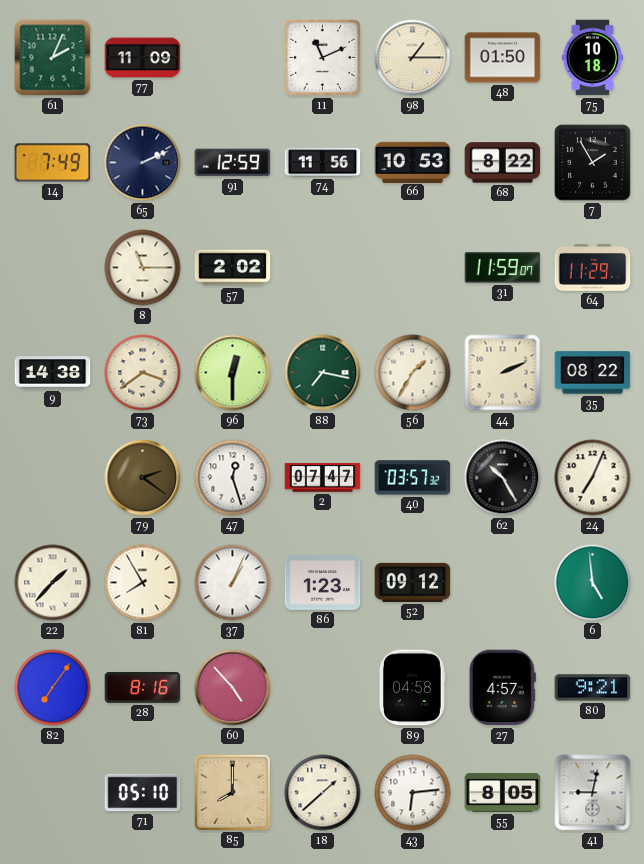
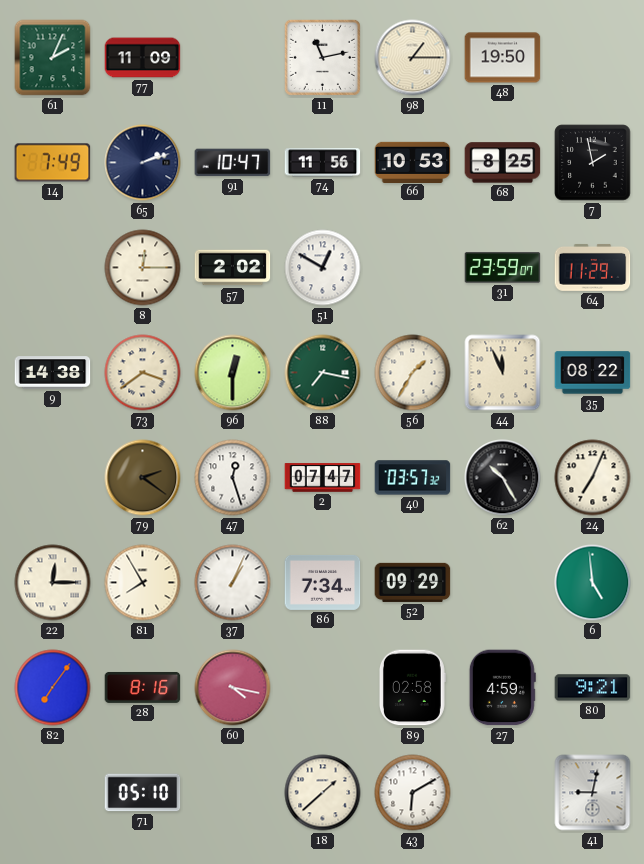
11: 11:11 -> 11:13 (322, 57)
48: 01:50 -> 19:50 (503, 58)
75: 10:18 -> none (592, 58)
65: 2:11 -> 2:12 (143, 163)
91: 12:59 -> 10:47 (233, 163)
68: 8:22 -> 8:25 (503, 163)
7: 1:55 -> 1:58 (593, 163)
8: 11:15 -> 12:15 (143, 268)
51: none -> 12:50 (323, 268)
31: 11:59 -> 23:59 (503, 268)
44: 2:11 -> 11:56 (503, 373)
22: 1:37 -> 12:15 (53, 583)
86: 1:23 -> 7:34 (323, 582)
52: 09:12 -> 09:29 (413, 582)
60: 4:53 -> 4:17 (233, 688)
89: 04:58 -> 02:58 (412, 688)
27: 4:57 -> 4:59 (502, 688)
85: 8:00 -> none (232, 792)
43: 6:14 -> 6:10 (413, 793)
55: 8:05 -> none (503, 793)
